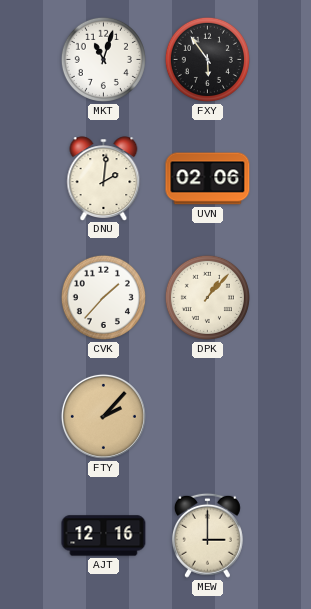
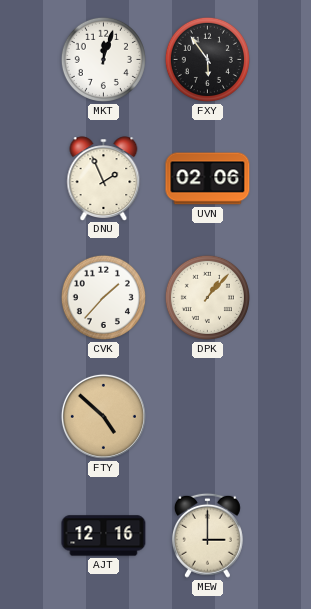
MKT: 11:03 -> 12:03 (103, 59)
DNU: 2:01 -> 1:56 (104, 178)
FTY: 2:07 -> 4:52 (103, 416)
